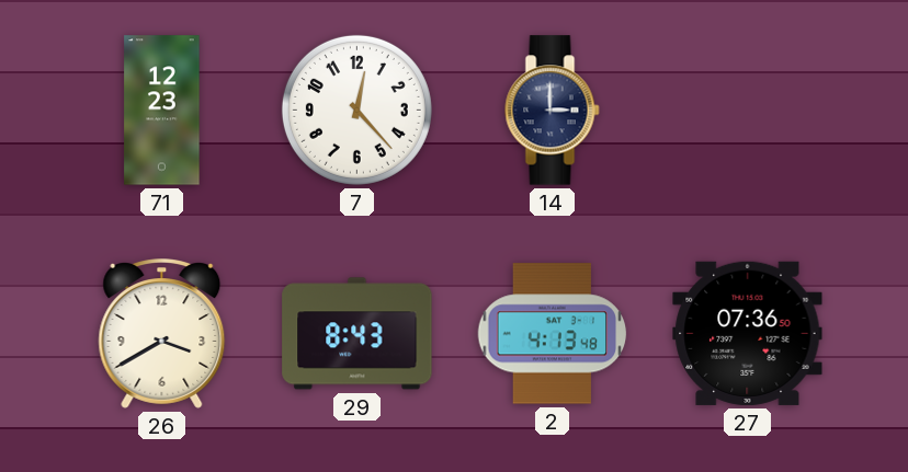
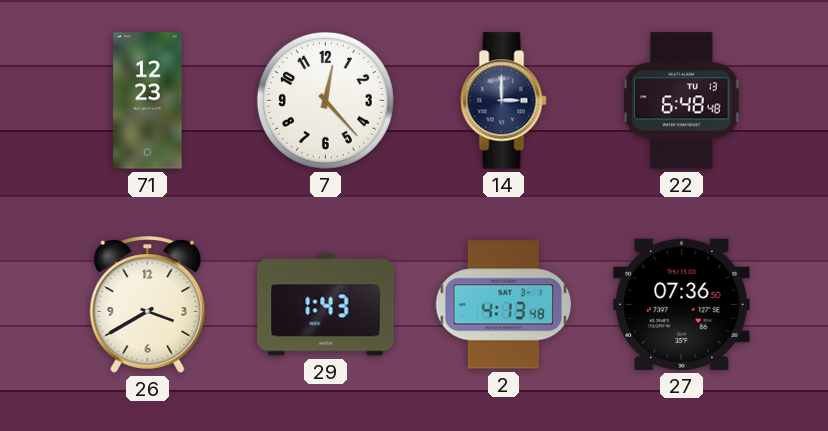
22: none -> 6:48 (682, 101)
29: 8:43 -> 1:43 (326, 305)
